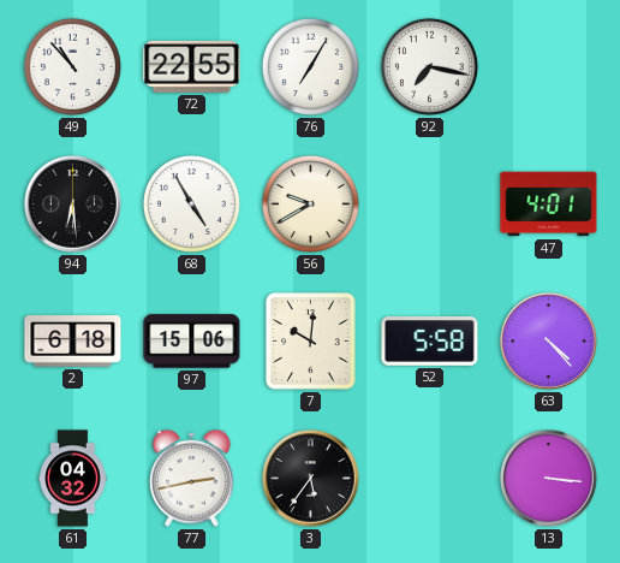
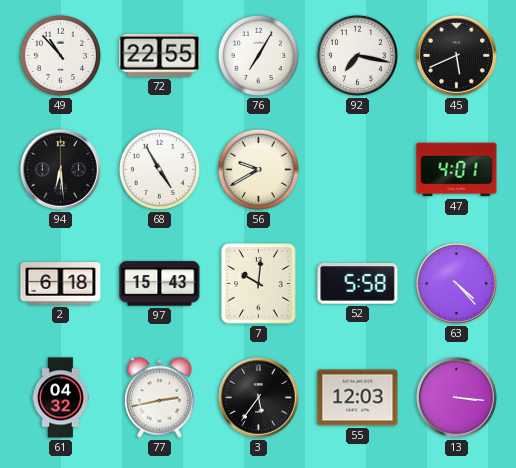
45: none -> 5:41 (457, 56)
97: 15:06 -> 15:43 (160, 284)
55: none -> 12:03 (358, 398)
